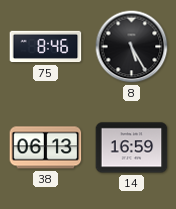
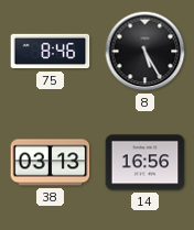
38: 06:13 -> 03:13 (51, 163)
14: 16:59 -> 16:56 (145, 163)
